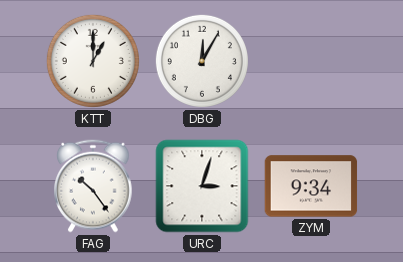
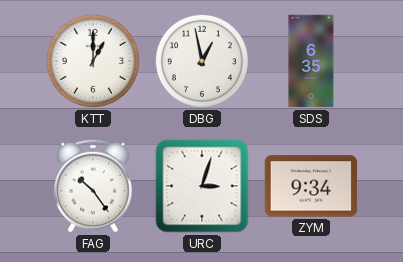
DBG: 12:05 -> 12:58 (202, 61)
SDS: none -> 6:35 (311, 61)
